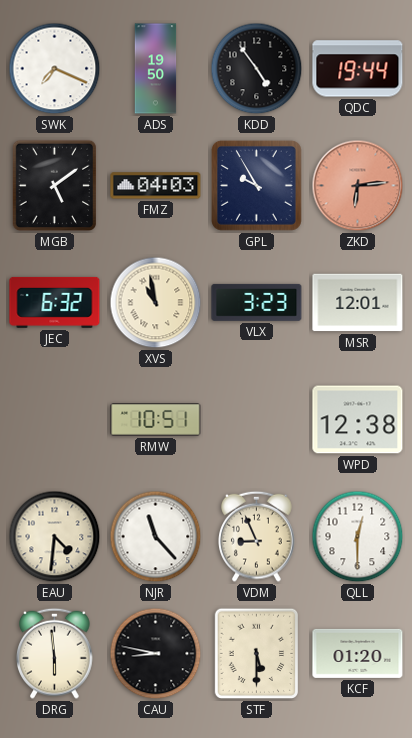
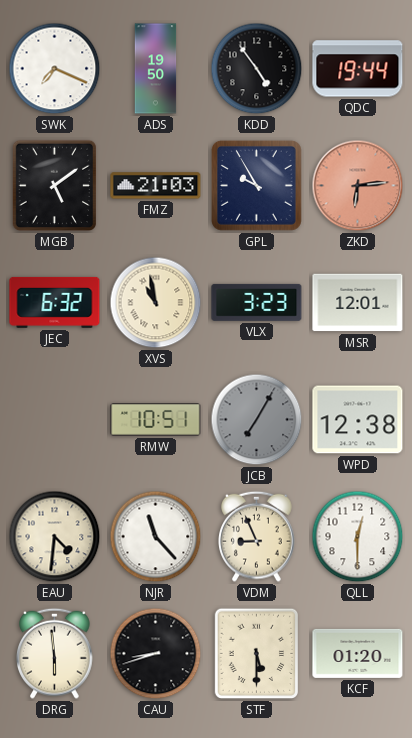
FMZ: 04:03 -> 21:03 (156, 186)
JCB: none -> 7:05 (257, 420)
CAU: 8:47 -> 8:42 (156, 654)
